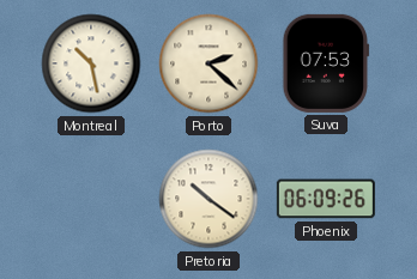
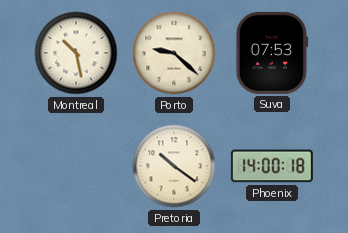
Porto: 2:22 -> 9:22 (174, 53)
Phoenix: 06:09 -> 14:00 (272, 166)
